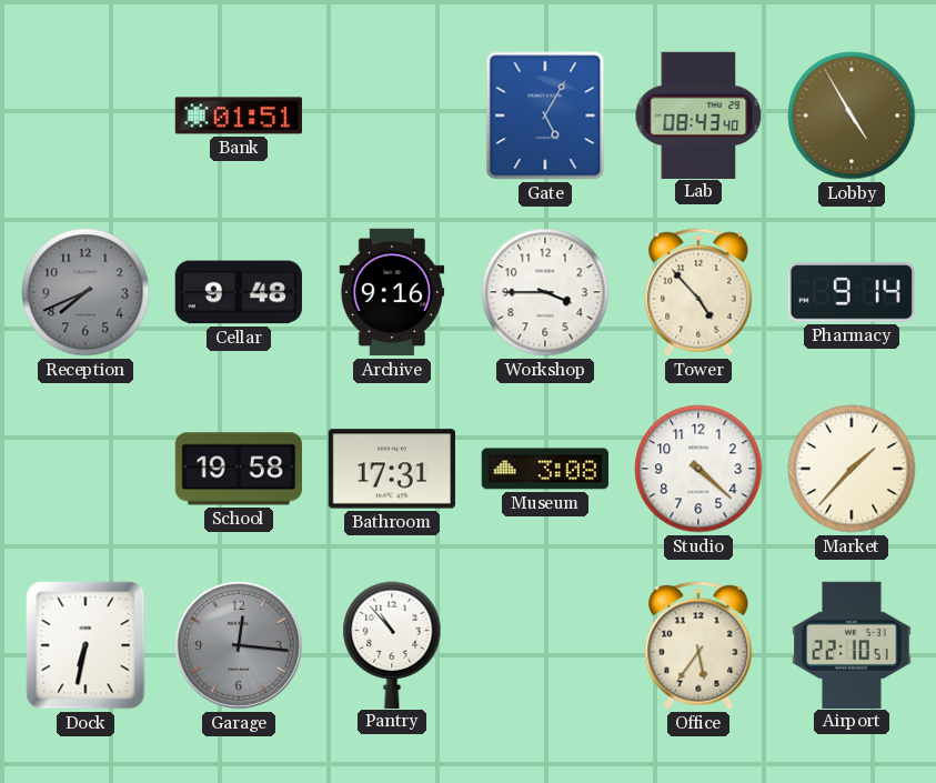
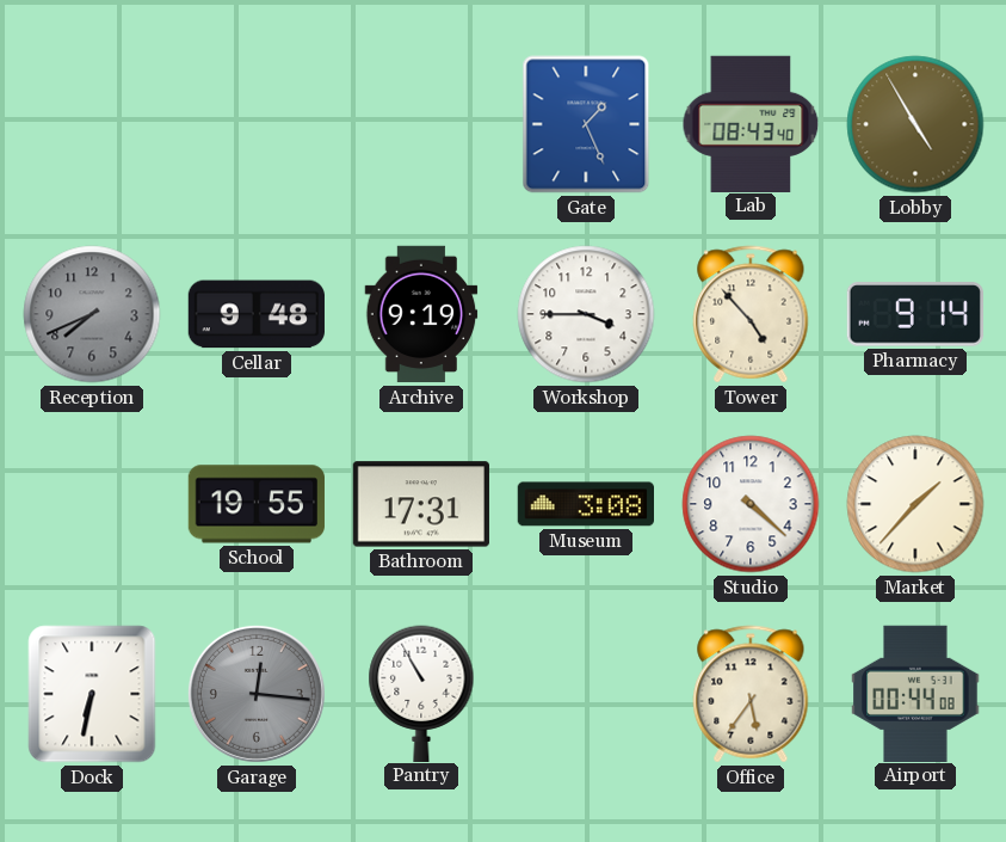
Bank: 01:51 -> none (238, 116)
Gate: 5:05 -> 1:26 (586, 124)
Archive: 9:16 -> 9:19 (421, 314)
School: 19:58 -> 19:55 (255, 504)
Pantry: 10:53 -> 10:55 (421, 693)
Airport: 22:10 -> 00:44 (915, 693)
